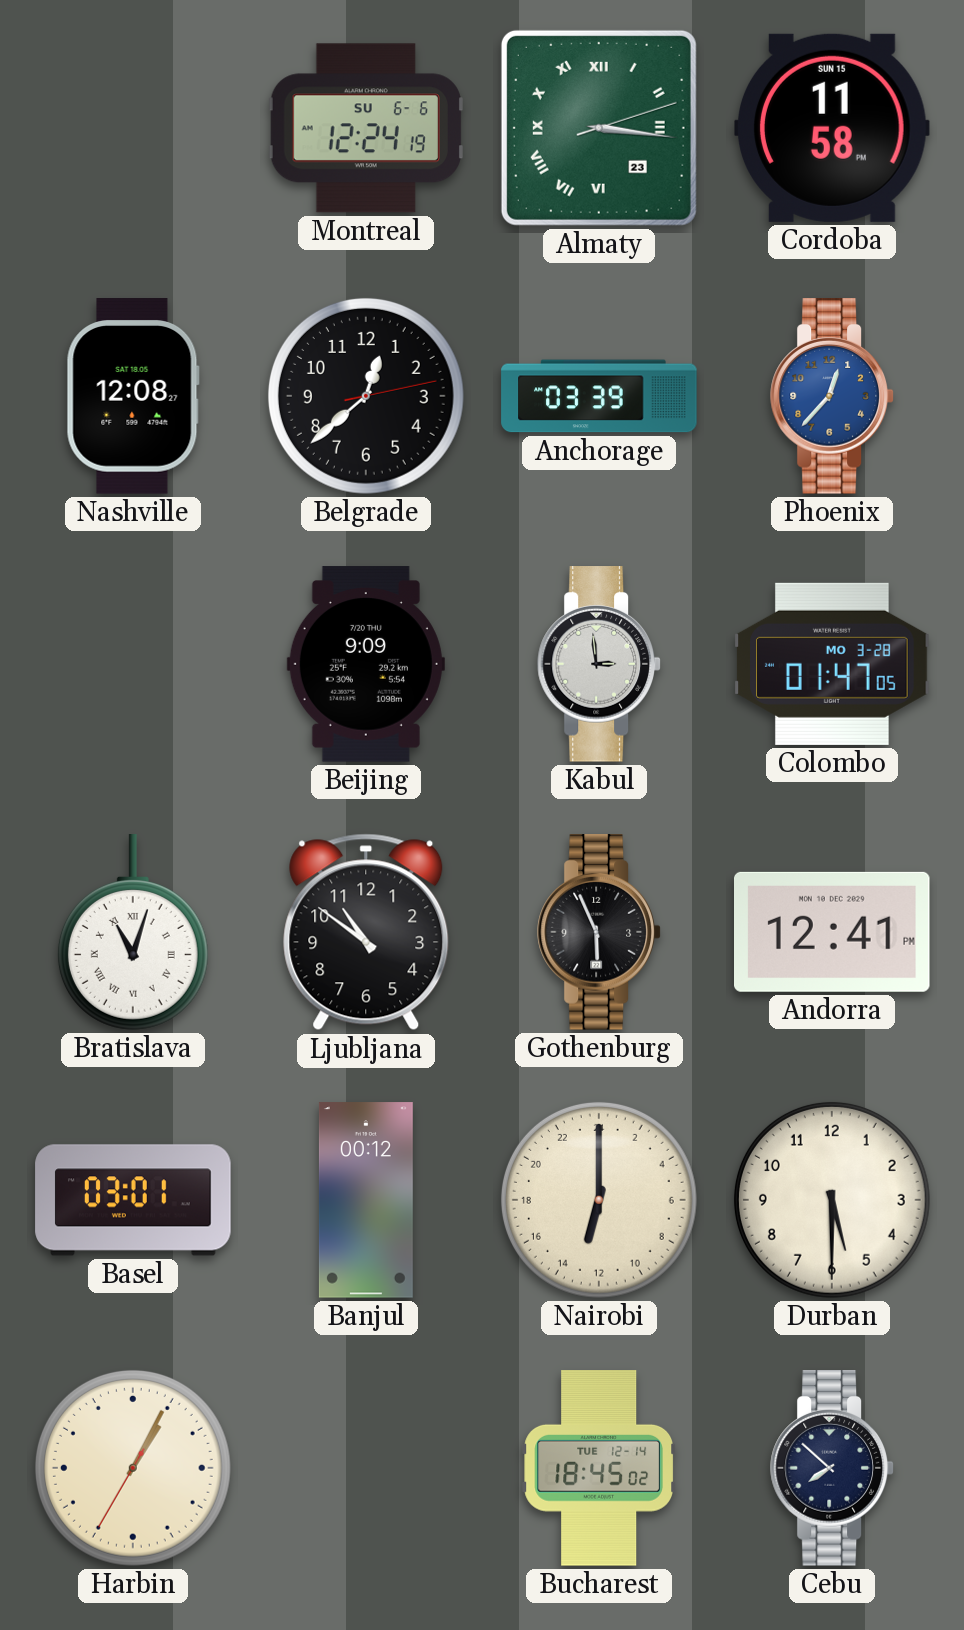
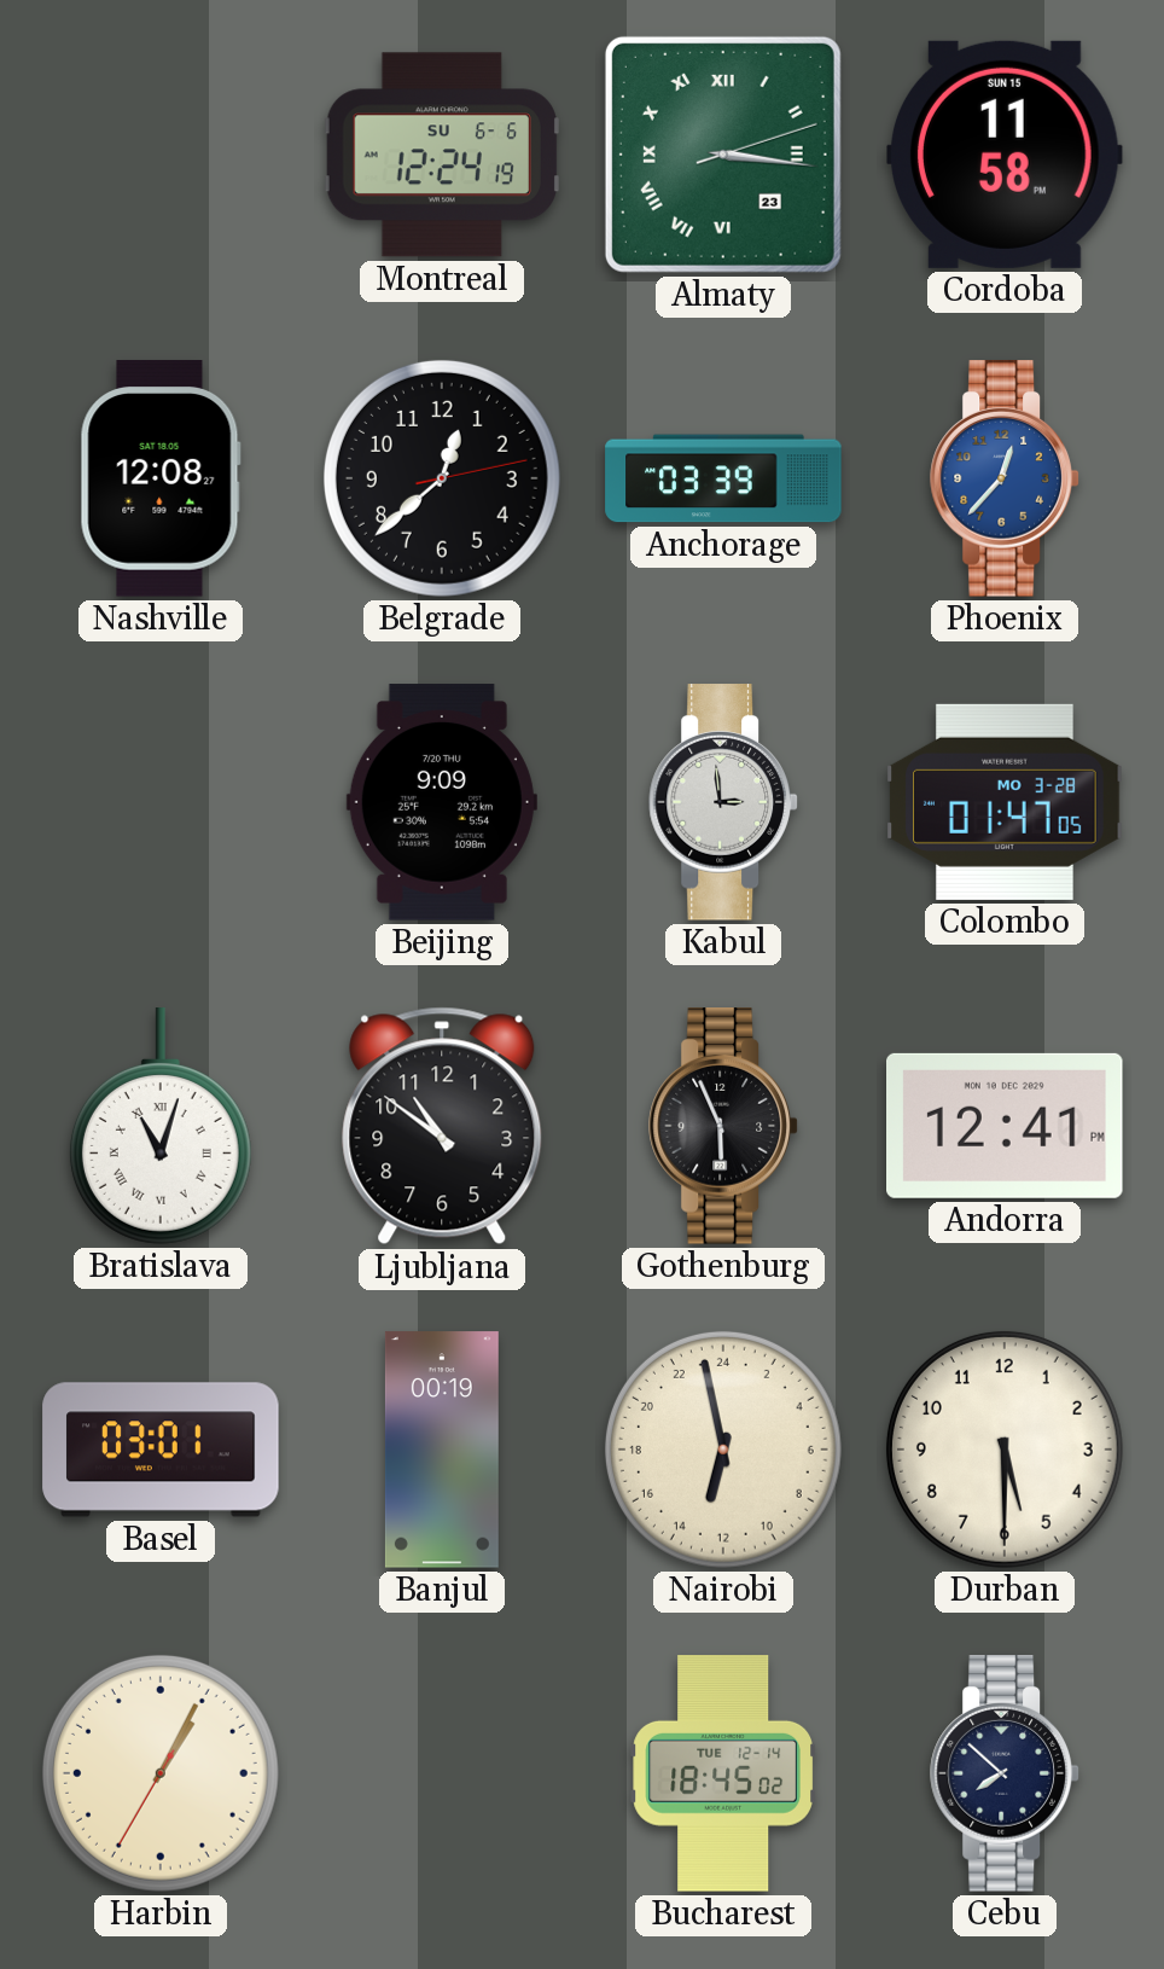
Banjul: 00:12 -> 00:19 (442, 1450)
Nairobi: 13:00 -> 12:58 (723, 1450)
